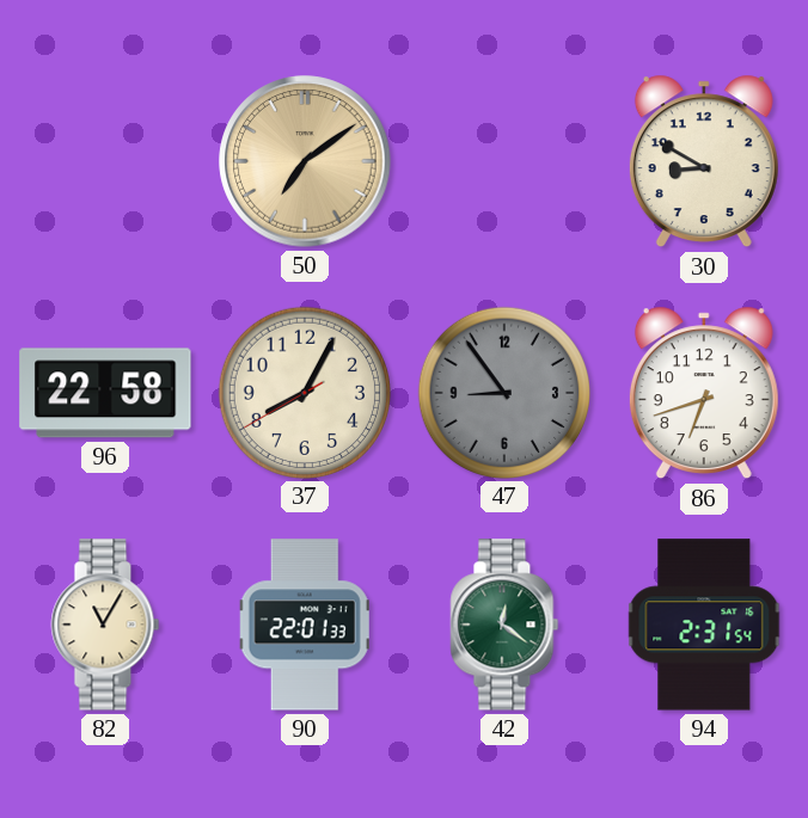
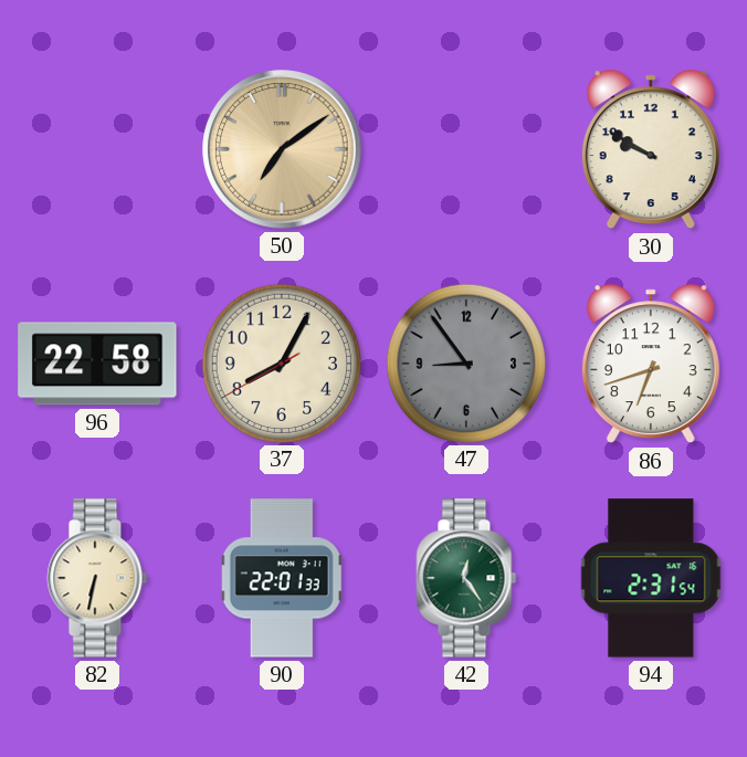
30: 8:50 -> 9:50 (651, 149)
82: 11:05 -> 6:32 (97, 578)
42: 12:21 -> 12:24 (466, 578)
